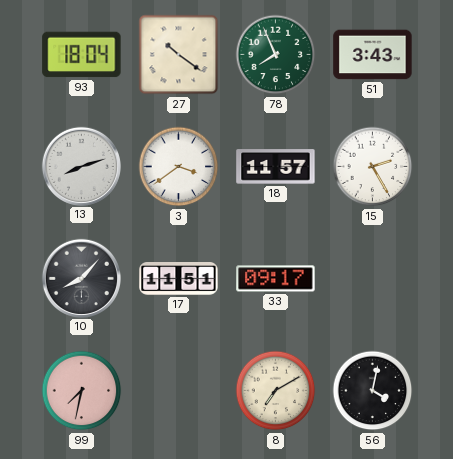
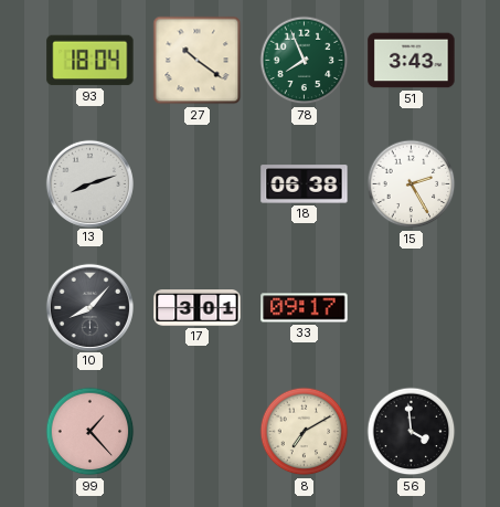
3: 3:39 -> none (179, 167)
18: 11:57 -> 06:38 (305, 184)
17: 11:51 -> 3:01 (198, 308)
99: 7:32 -> 1:23 (91, 432)
56: 4:02 -> 3:59 (412, 432)
